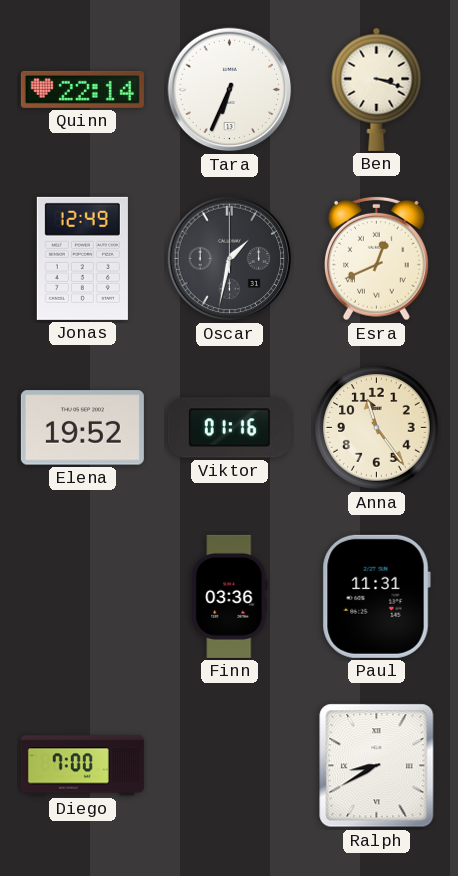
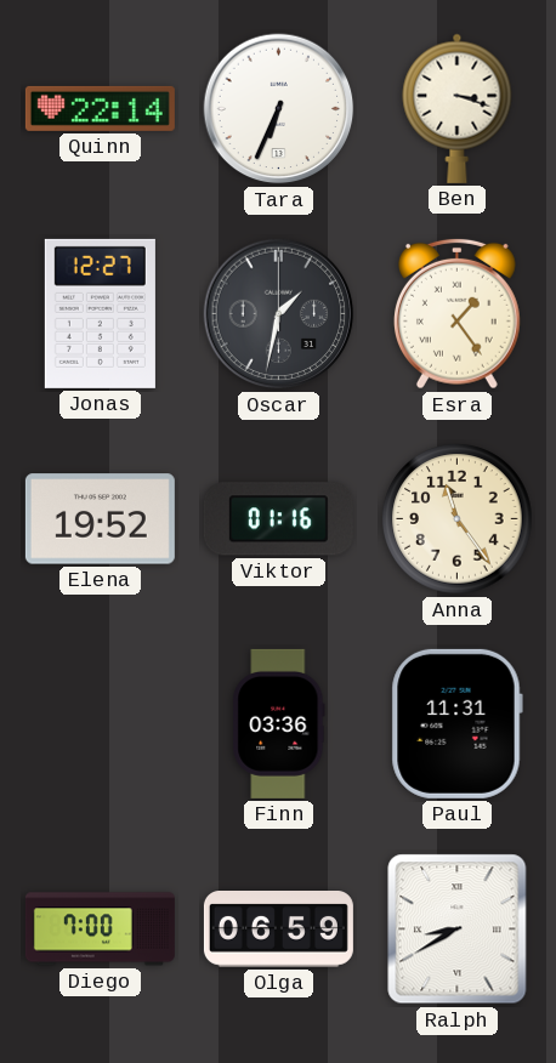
Jonas: 12:49 -> 12:27 (100, 313)
Esra: 12:41 -> 1:24 (456, 313)
Olga: none -> 06:59 (278, 930)
